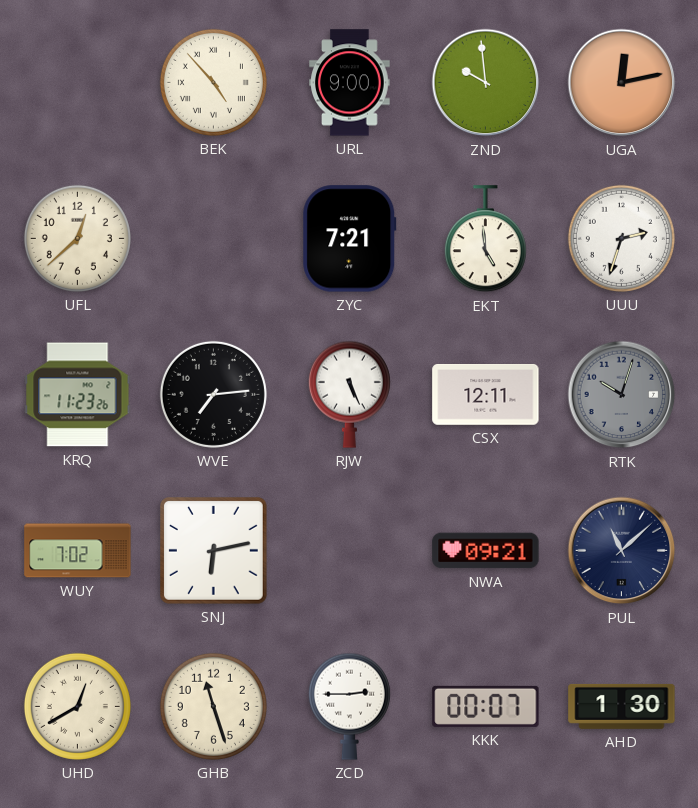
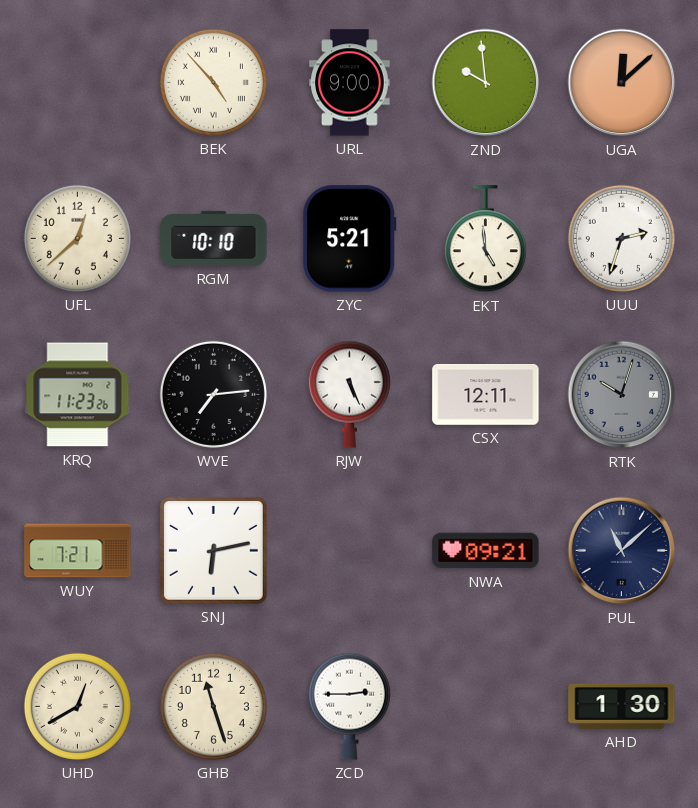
UGA: 12:13 -> 12:08 (622, 83)
RGM: none -> 10:10 (214, 238)
ZYC: 7:21 -> 5:21 (350, 239)
WUY: 7:02 -> 7:21 (78, 551)
KKK: 00:07 -> none (486, 706)
